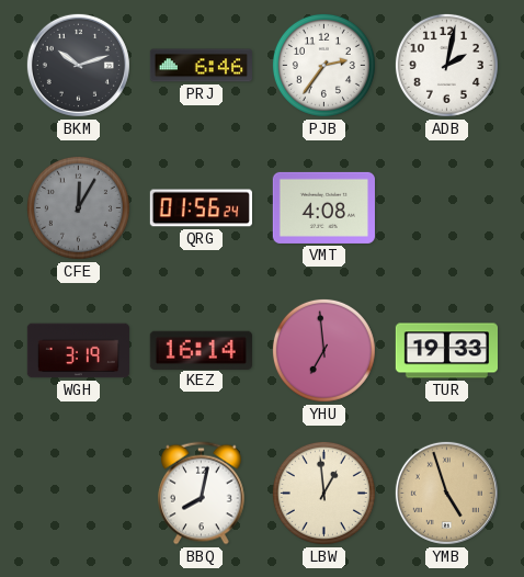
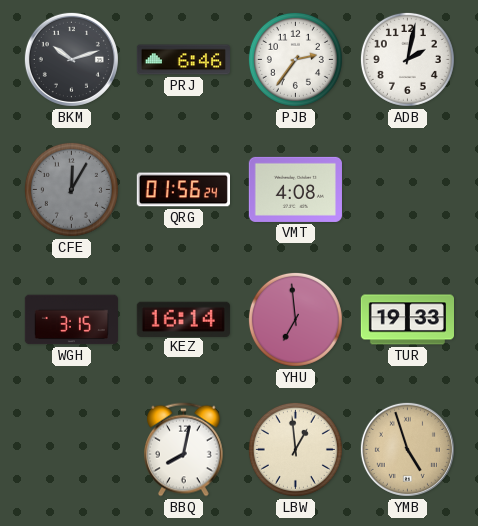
WGH: 3:19 -> 3:15 (71, 320)
